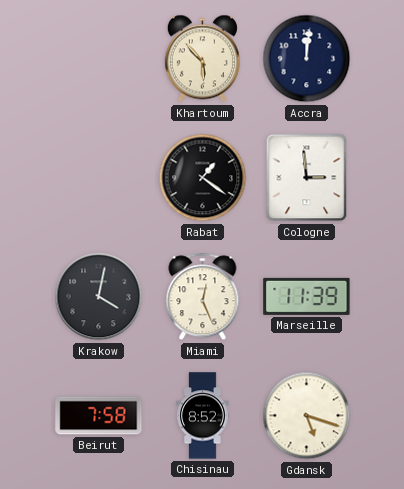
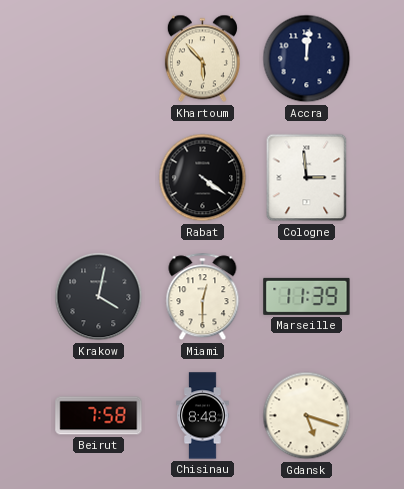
Rabat: 1:21 -> 4:21 (203, 178)
Miami: 12:26 -> 12:30 (203, 297)
Chisinau: 8:52 -> 8:48 (203, 416)
